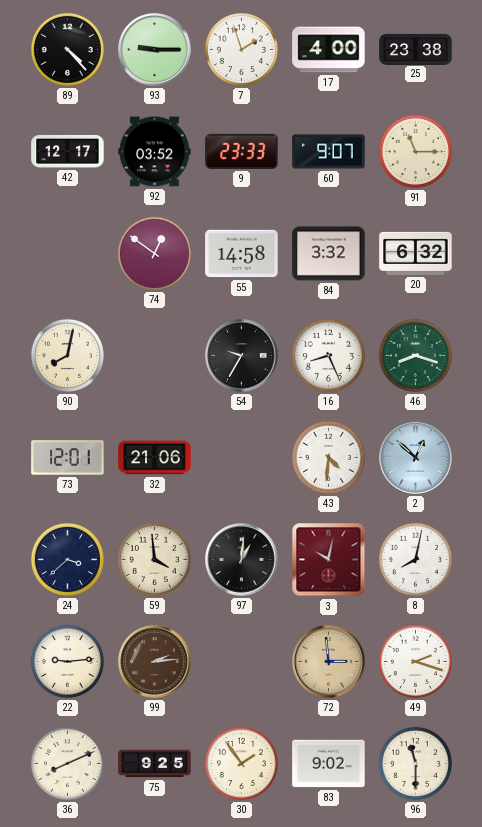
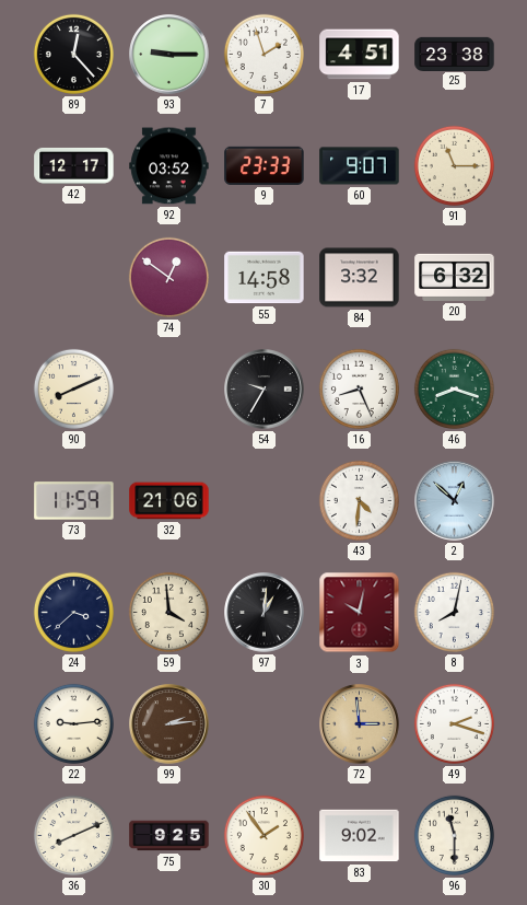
89: 4:23 -> 12:23 (73, 54)
17: 4:00 -> 4:51 (360, 55)
90: 8:02 -> 8:11 (73, 388)
73: 12:01 -> 11:59 (74, 501)
